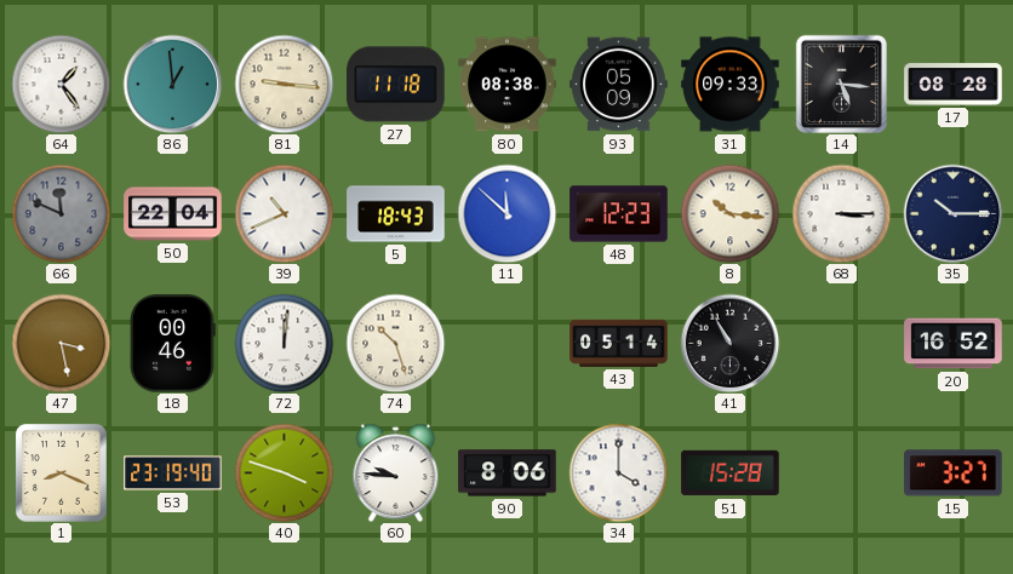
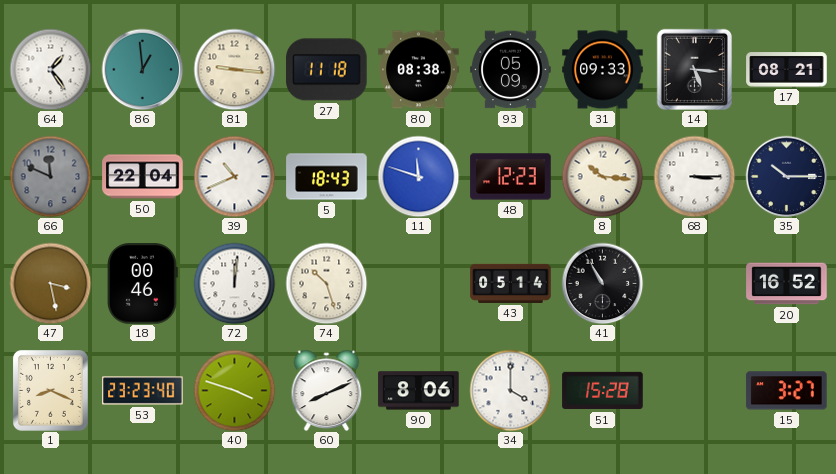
17: 08:28 -> 08:21 (787, 70)
11: 11:52 -> 11:48 (418, 176)
53: 23:19 -> 23:23 (143, 391)
60: 9:46 -> 8:11 (327, 390)
